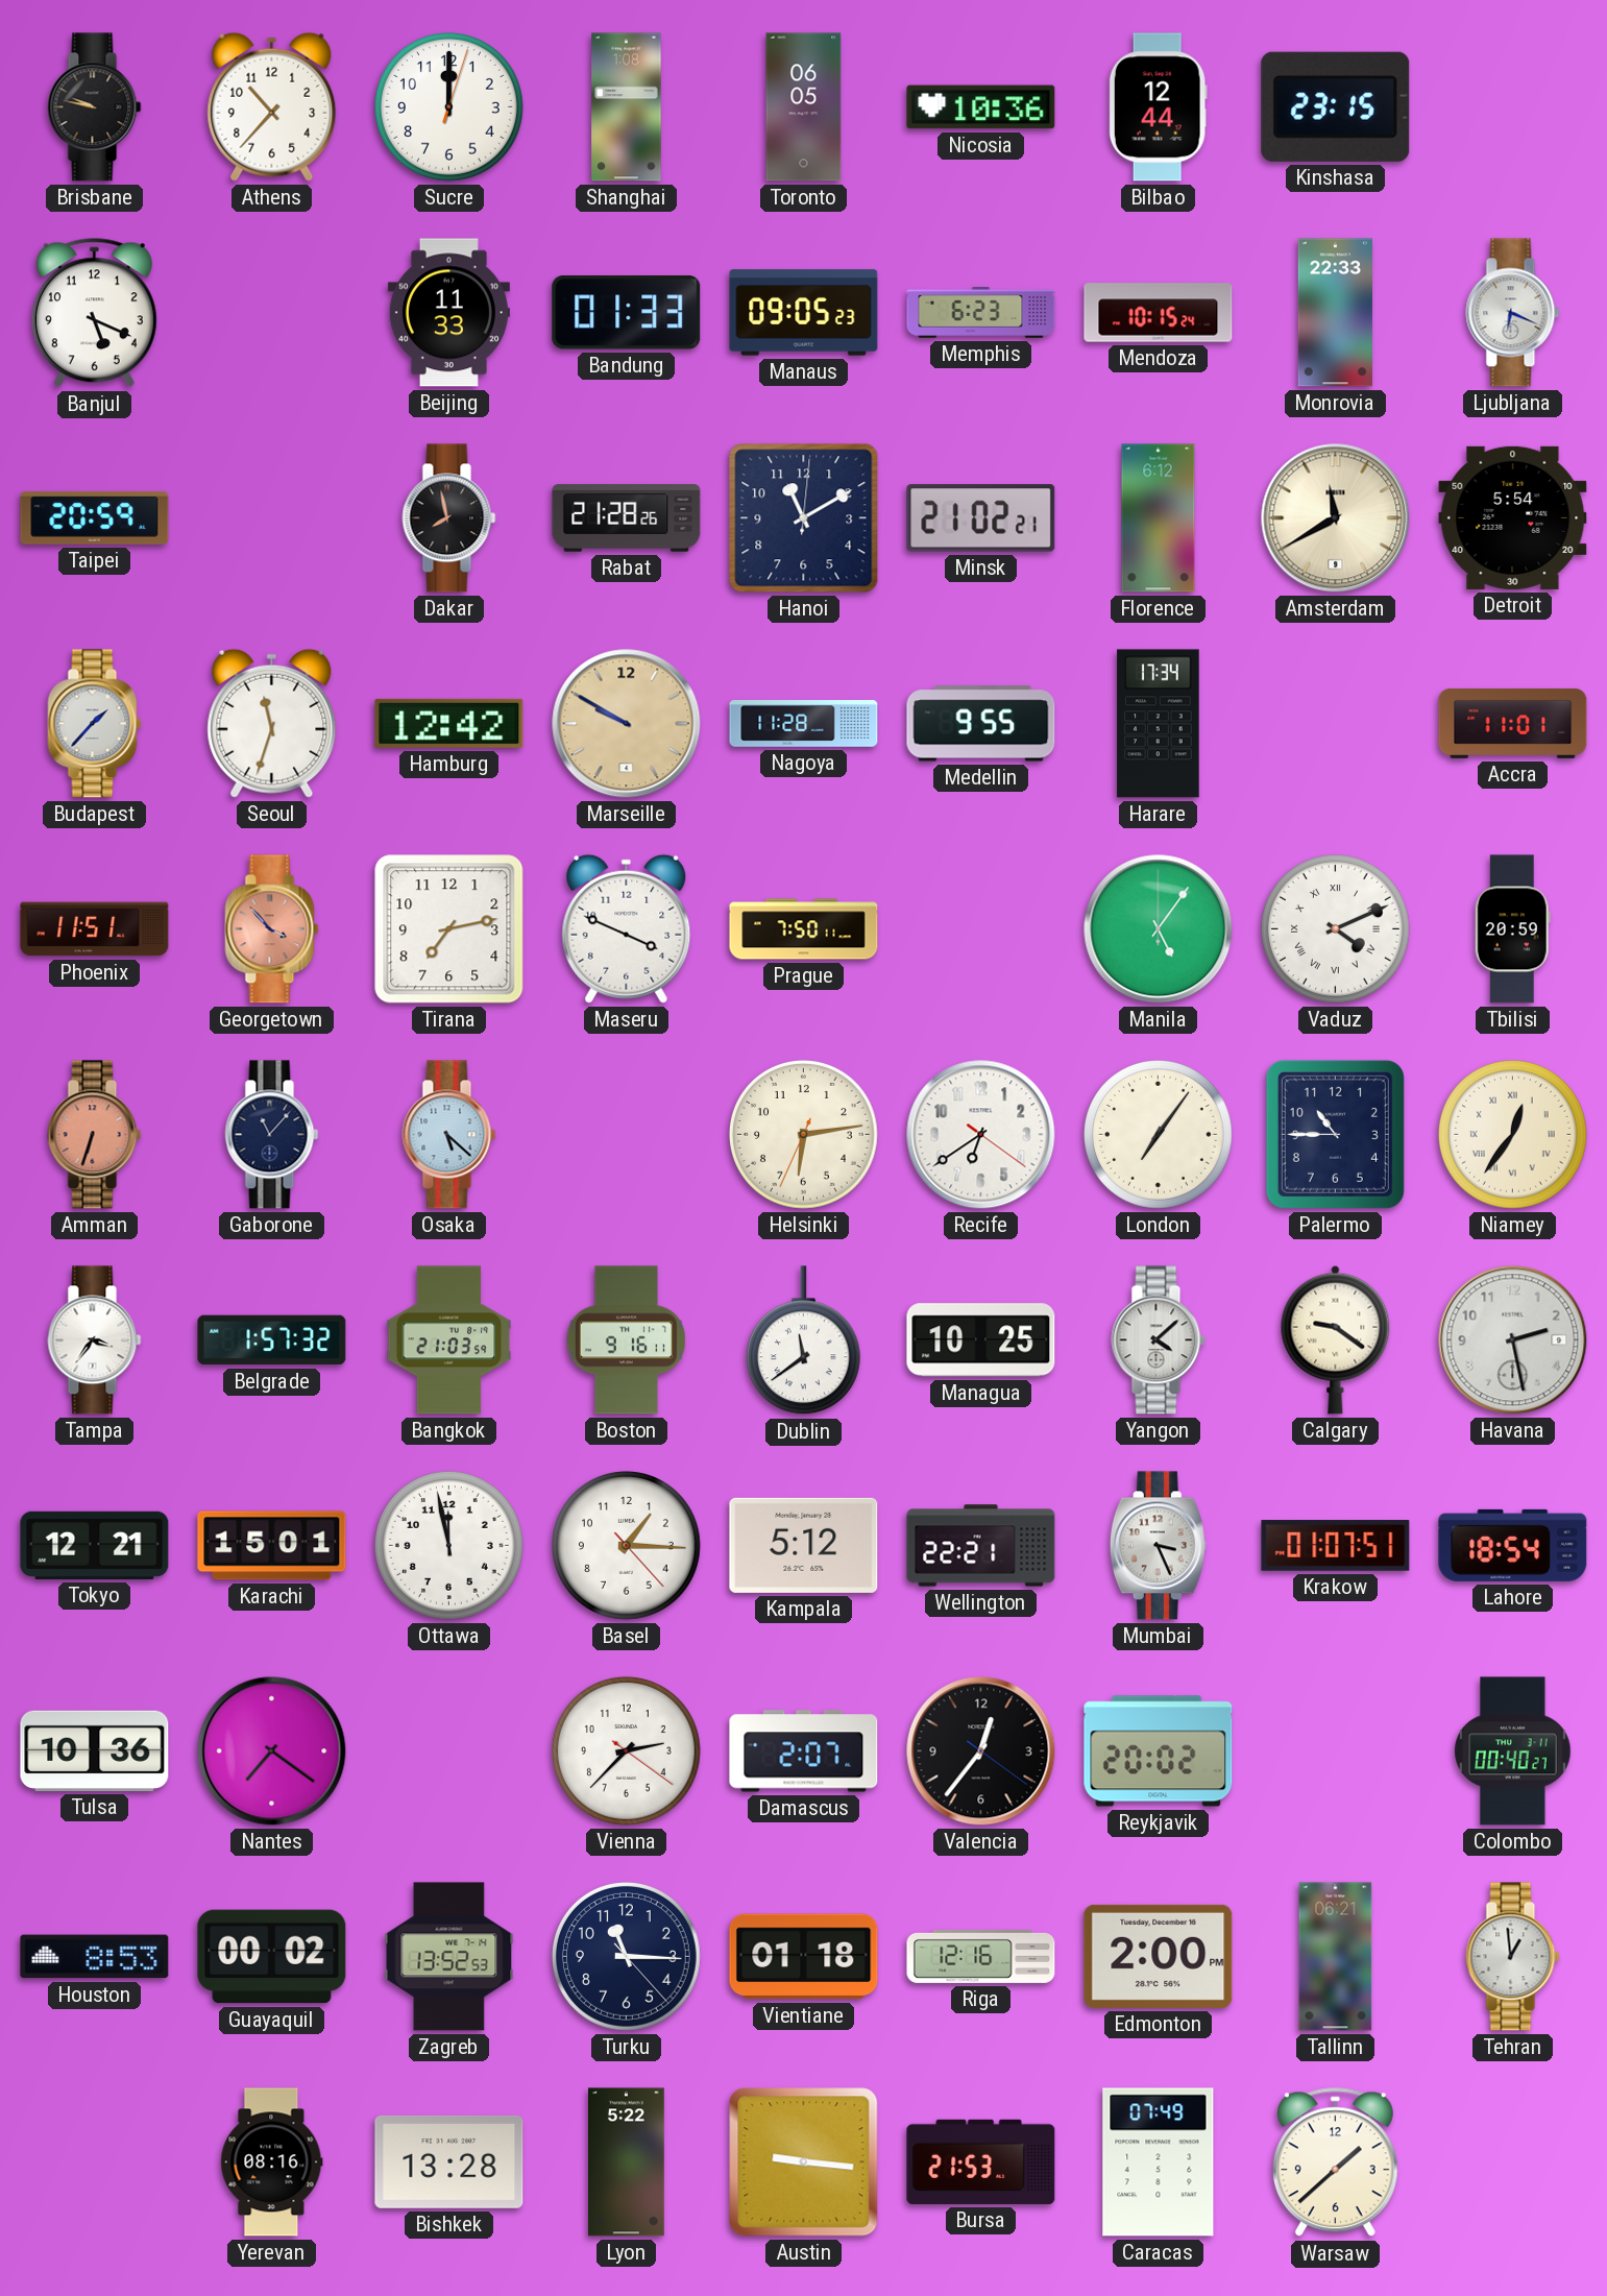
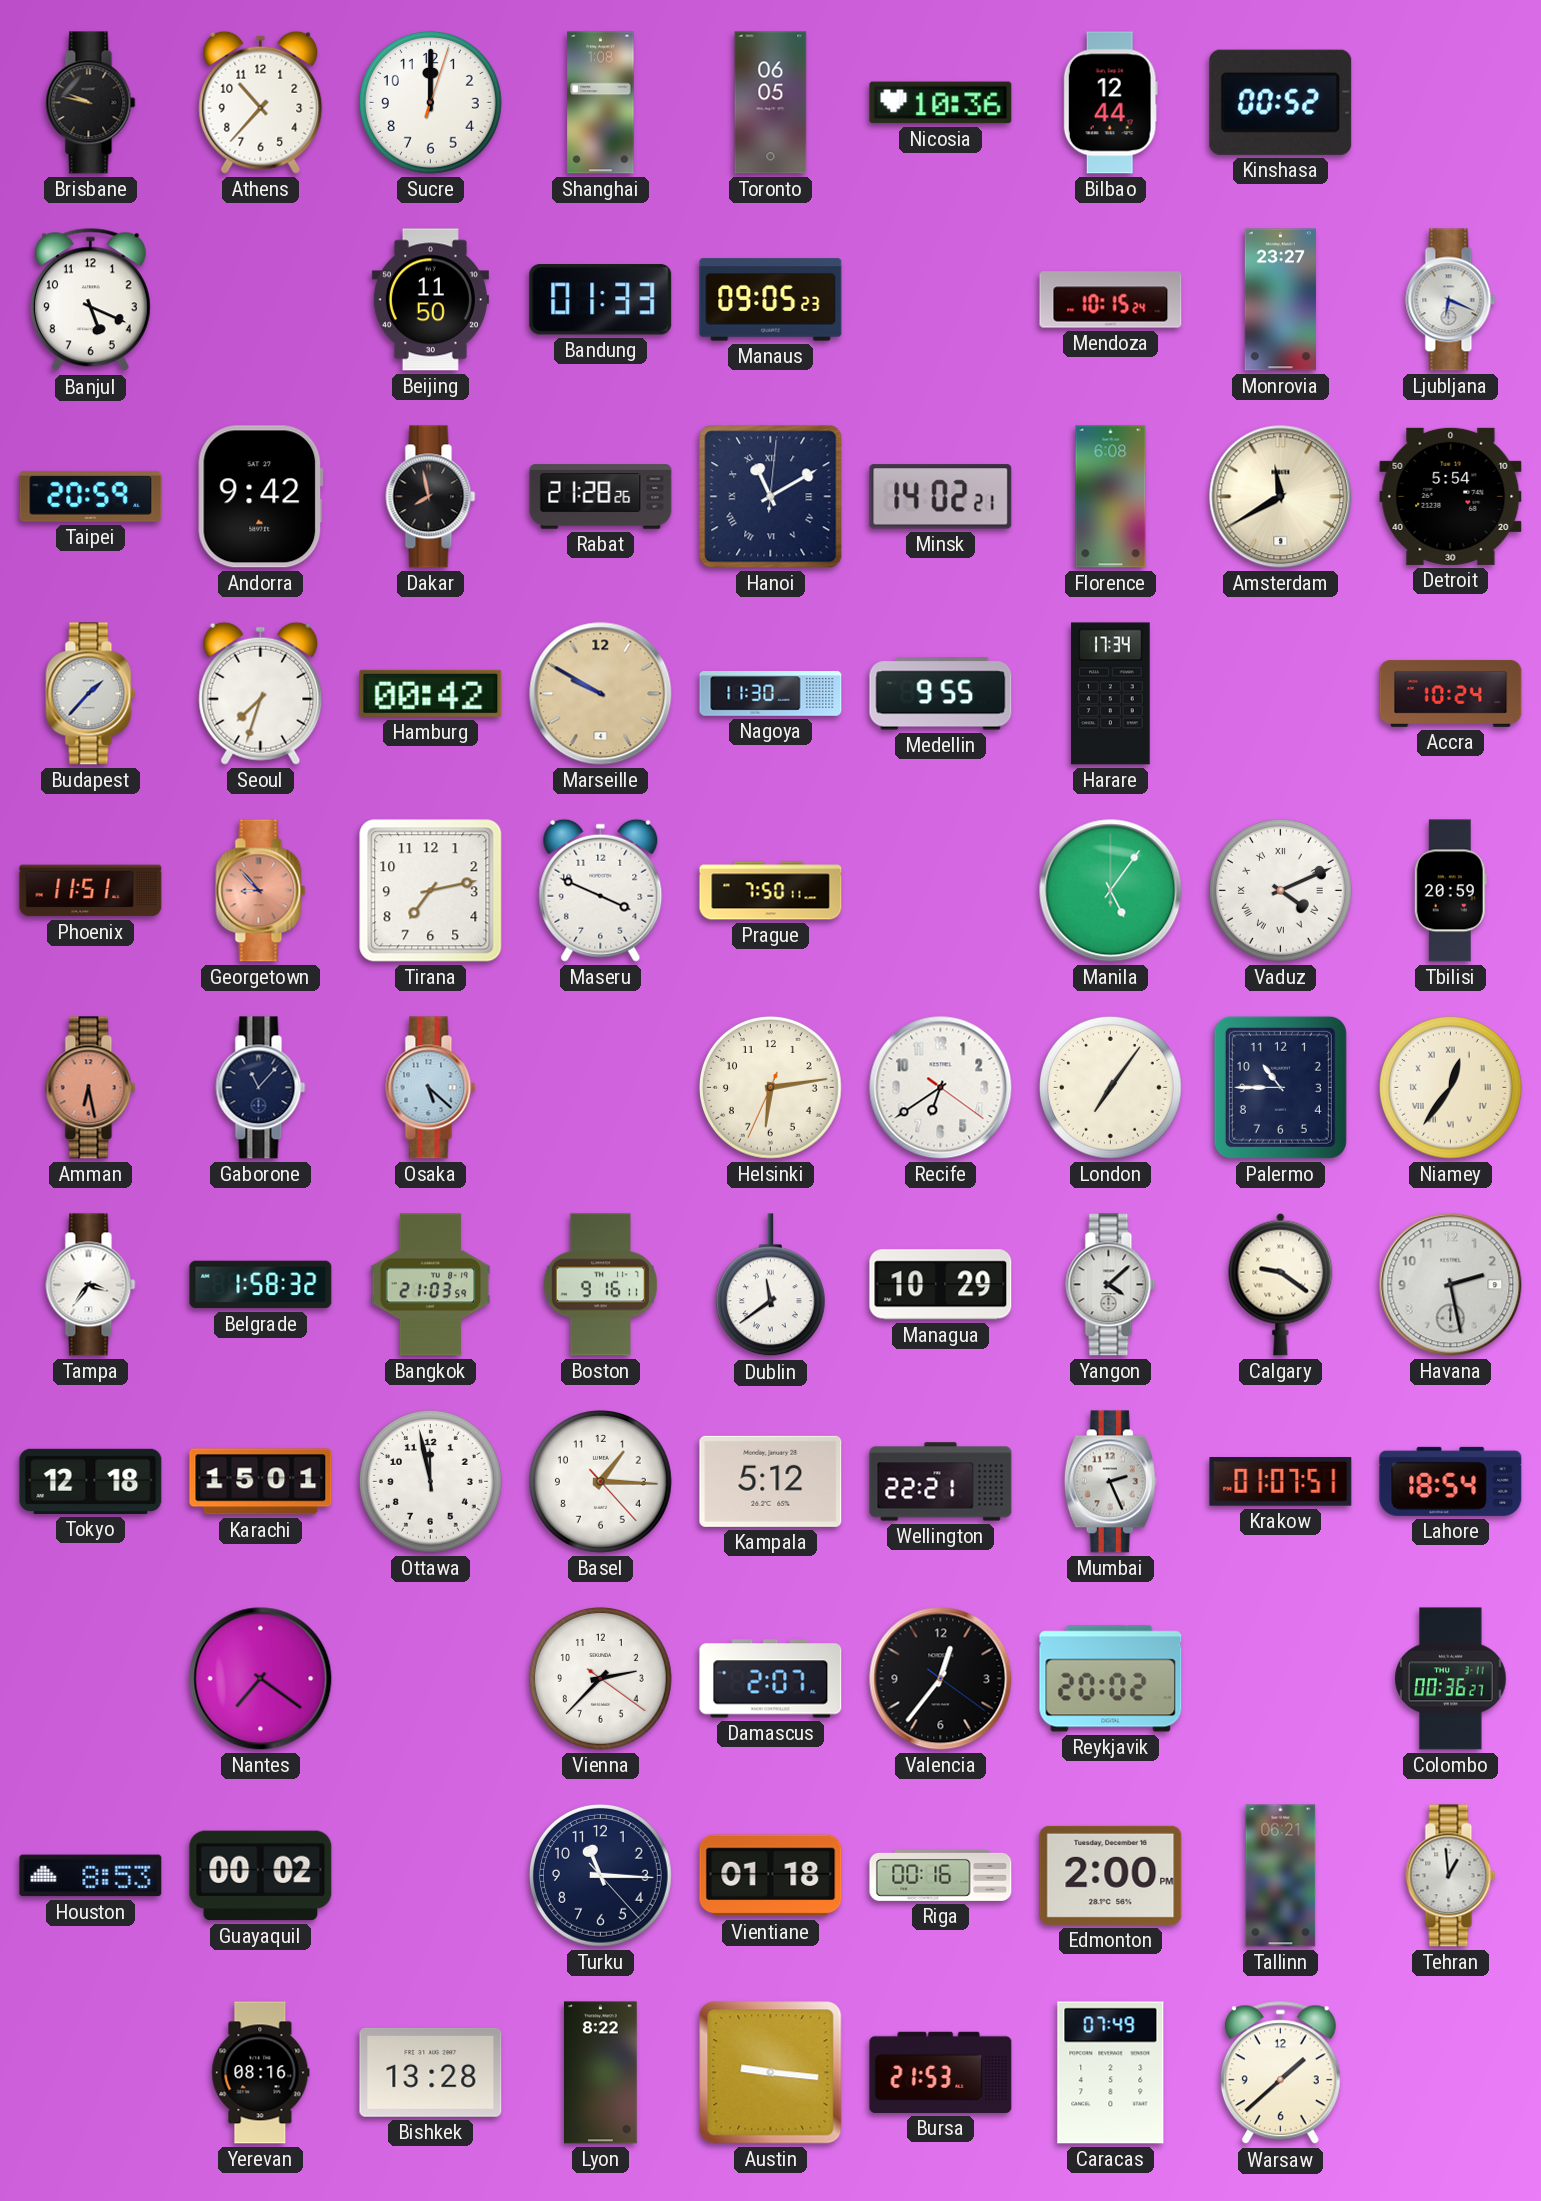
Kinshasa: 23:15 -> 00:52 (1281, 102)
Beijing: 11:33 -> 11:50 (430, 300)
Memphis: 6:23 -> none (981, 313)
Monrovia: 22:33 -> 23:27 (1280, 300)
Andorra: none -> 9:42 (261, 497)
Hanoi numerals: Arabic -> Roman (771, 497)
Minsk: 21:02 -> 14:02 (941, 497)
Florence: 6:12 -> 6:08 (1111, 497)
Seoul: 11:33 -> 7:33 (261, 693)
Hamburg: 12:42 -> 00:42 (431, 693)
Nagoya: 11:28 -> 11:30 (771, 694)
Accra: 11:01 -> 10:24 (1451, 693)
Georgetown: 3:53 -> 8:53 (261, 891)
Amman: 6:33 -> 6:28 (91, 1088)
Belgrade: 1:57 -> 1:58 (261, 1285)
Managua: 10:25 -> 10:29 (941, 1285)
Tokyo: 12:21 -> 12:18 (91, 1481)
Mumbai: 3:26 -> 2:26 (1110, 1482)
Tulsa: 10:36 -> none (95, 1750)
Colombo: 00:40 -> 00:36 (1451, 1679)
Zagreb: 13:52 -> none (449, 1957)
Riga: 12:16 -> 00:16 (941, 1875)
Lyon: 5:22 -> 8:22 (601, 2073)
